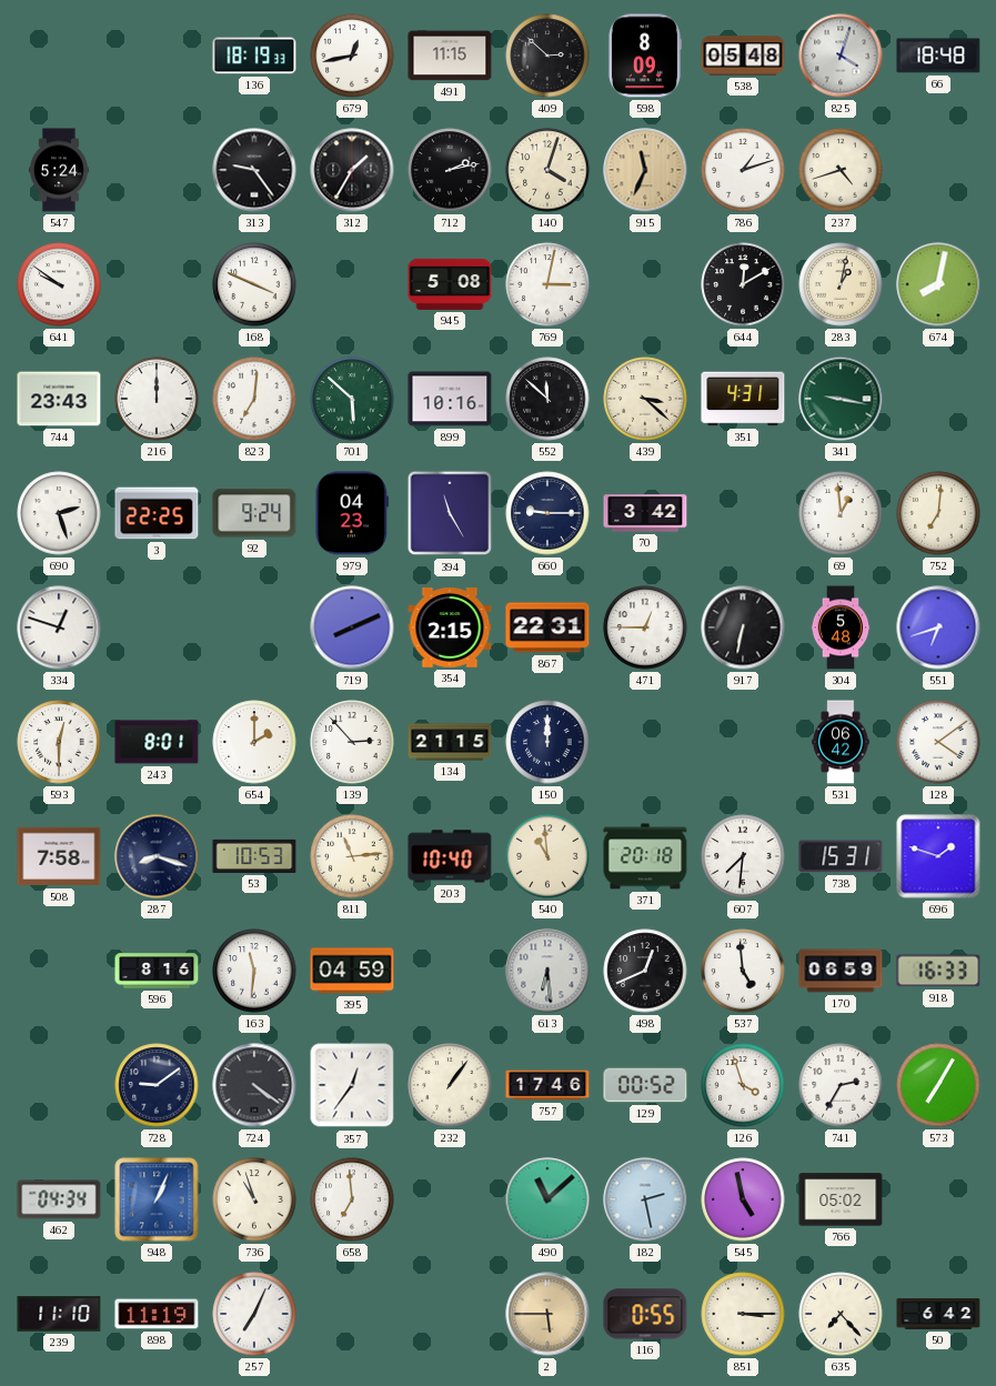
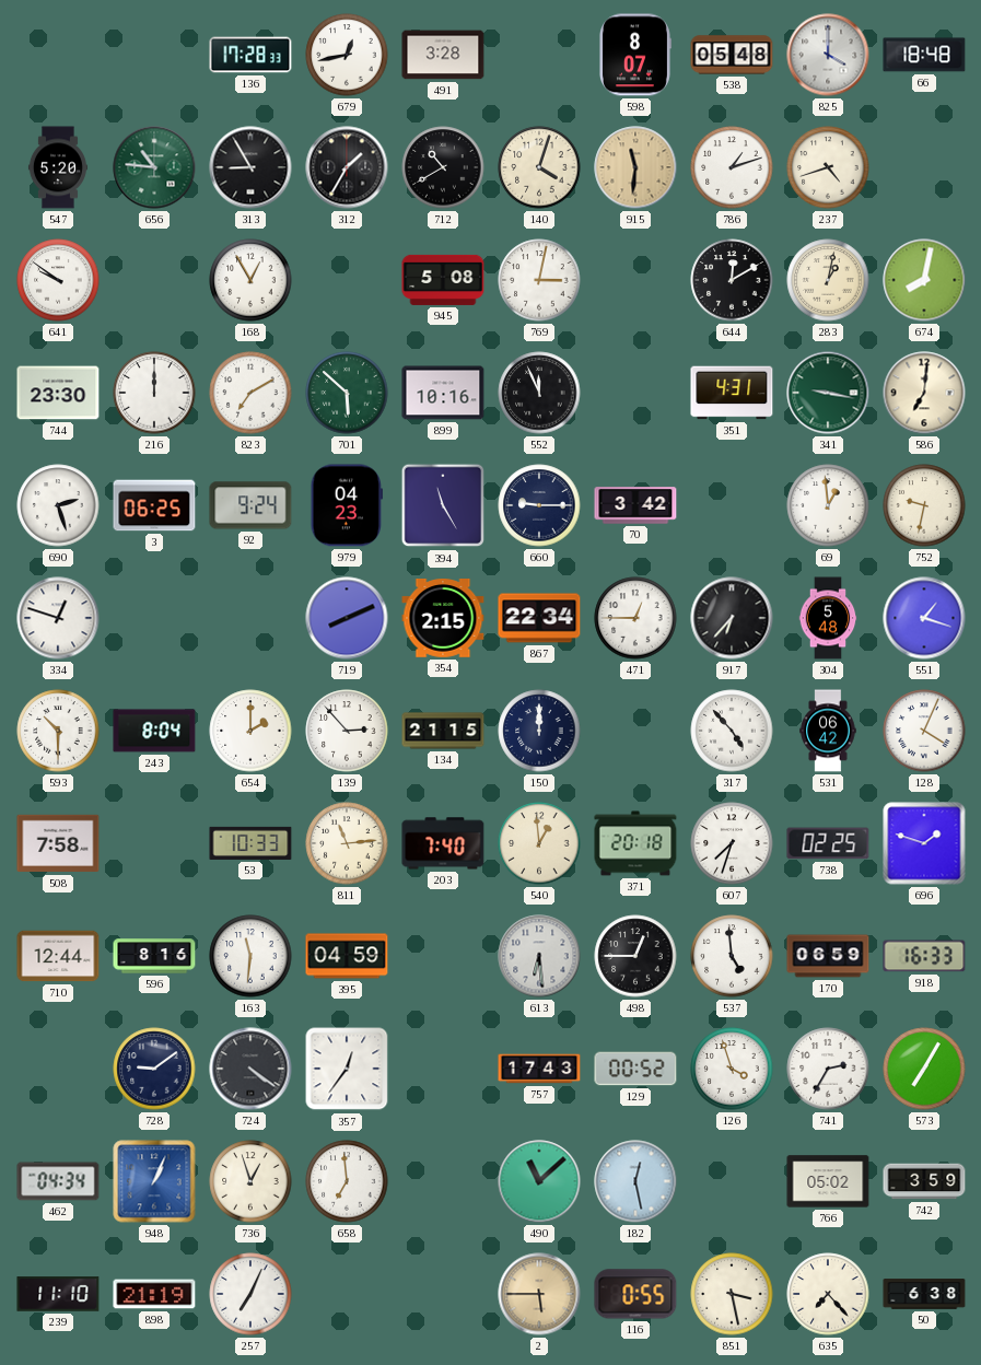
136: 18:19 -> 17:28 (250, 55)
491: 11:15 -> 3:28 (443, 55)
409: 2:52 -> none (547, 56)
598: 8:09 -> 8:07 (634, 55)
825: 4:03 -> 4:00 (828, 55)
547: 5:24 -> 5:20 (58, 167)
656: none -> 10:46 (154, 167)
313: 9:24 -> 8:55 (250, 167)
712: 2:13 -> 10:40 (443, 167)
915: 11:34 -> 11:31 (635, 167)
168: 3:49 -> 12:55 (250, 280)
744: 23:43 -> 23:30 (58, 393)
823: 7:01 -> 7:10 (250, 393)
552: 11:52 -> 11:56 (539, 393)
439: 3:22 -> none (645, 399)
586: none -> 7:01 (924, 393)
3: 22:25 -> 06:25 (154, 505)
752: 7:01 -> 9:32 (924, 505)
867: 22:31 -> 22:34 (539, 618)
917: 6:32 -> 6:37 (732, 618)
551: 6:42 -> 1:18 (924, 618)
593: 12:30 -> 10:30 (58, 731)
243: 8:01 -> 8:04 (154, 731)
317: none -> 4:53 (732, 731)
128: 4:09 -> 4:04 (924, 731)
287: 8:18 -> none (157, 856)
53: 10:53 -> 10:33 (250, 843)
203: 10:40 -> 7:40 (443, 843)
540: 10:59 -> 12:59 (539, 843)
607: 7:31 -> 7:33 (732, 843)
738: 15:31 -> 02:25 (828, 843)
710: none -> 12:44 (58, 956)
498: 12:41 -> 12:45 (635, 956)
232: 1:06 -> none (450, 1085)
757: 17:46 -> 17:43 (539, 1069)
736: 10:57 -> 12:57 (250, 1181)
182: 2:28 -> 12:28 (635, 1181)
545: 4:58 -> none (743, 1199)
742: none -> 3:59 (924, 1181)
898: 11:19 -> 21:19 (154, 1294)
851: 3:15 -> 3:28 (732, 1294)
50: 6:42 -> 6:38 (924, 1294)
